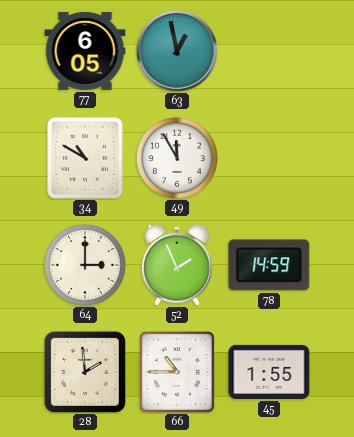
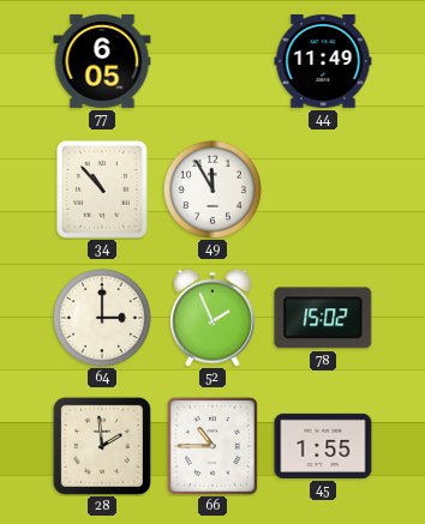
63: 12:58 -> none (177, 51)
44: none -> 11:49 (323, 62)
34: 10:50 -> 10:53 (102, 189)
78: 14:59 -> 15:02 (323, 318)
